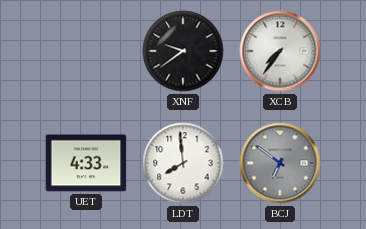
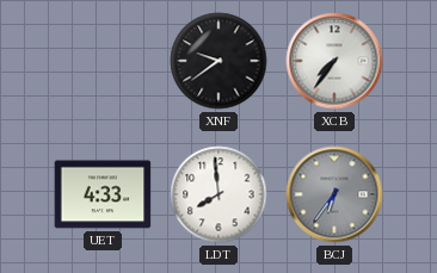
BCJ: 6:51 -> 6:36 (334, 194)
